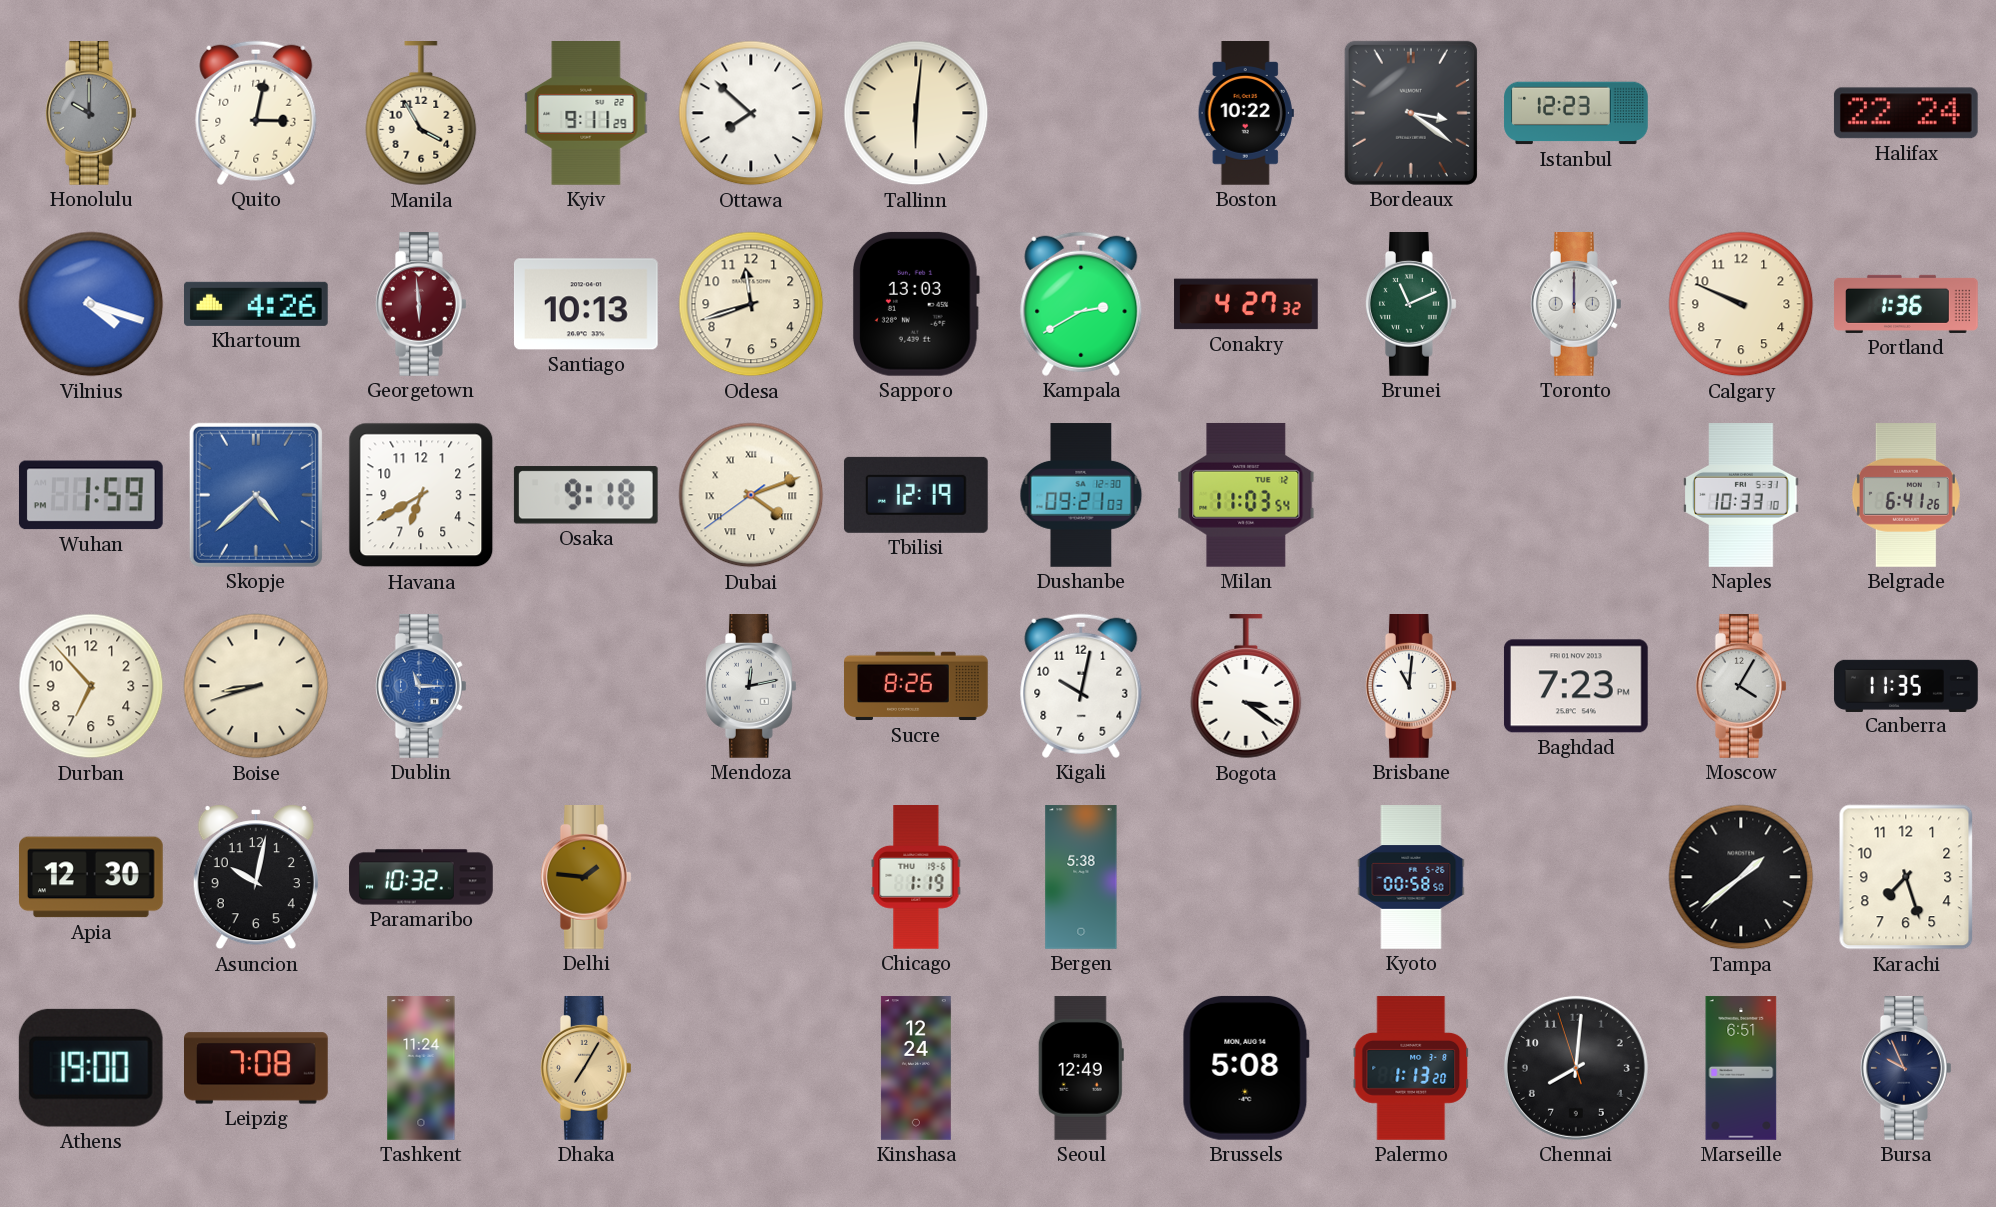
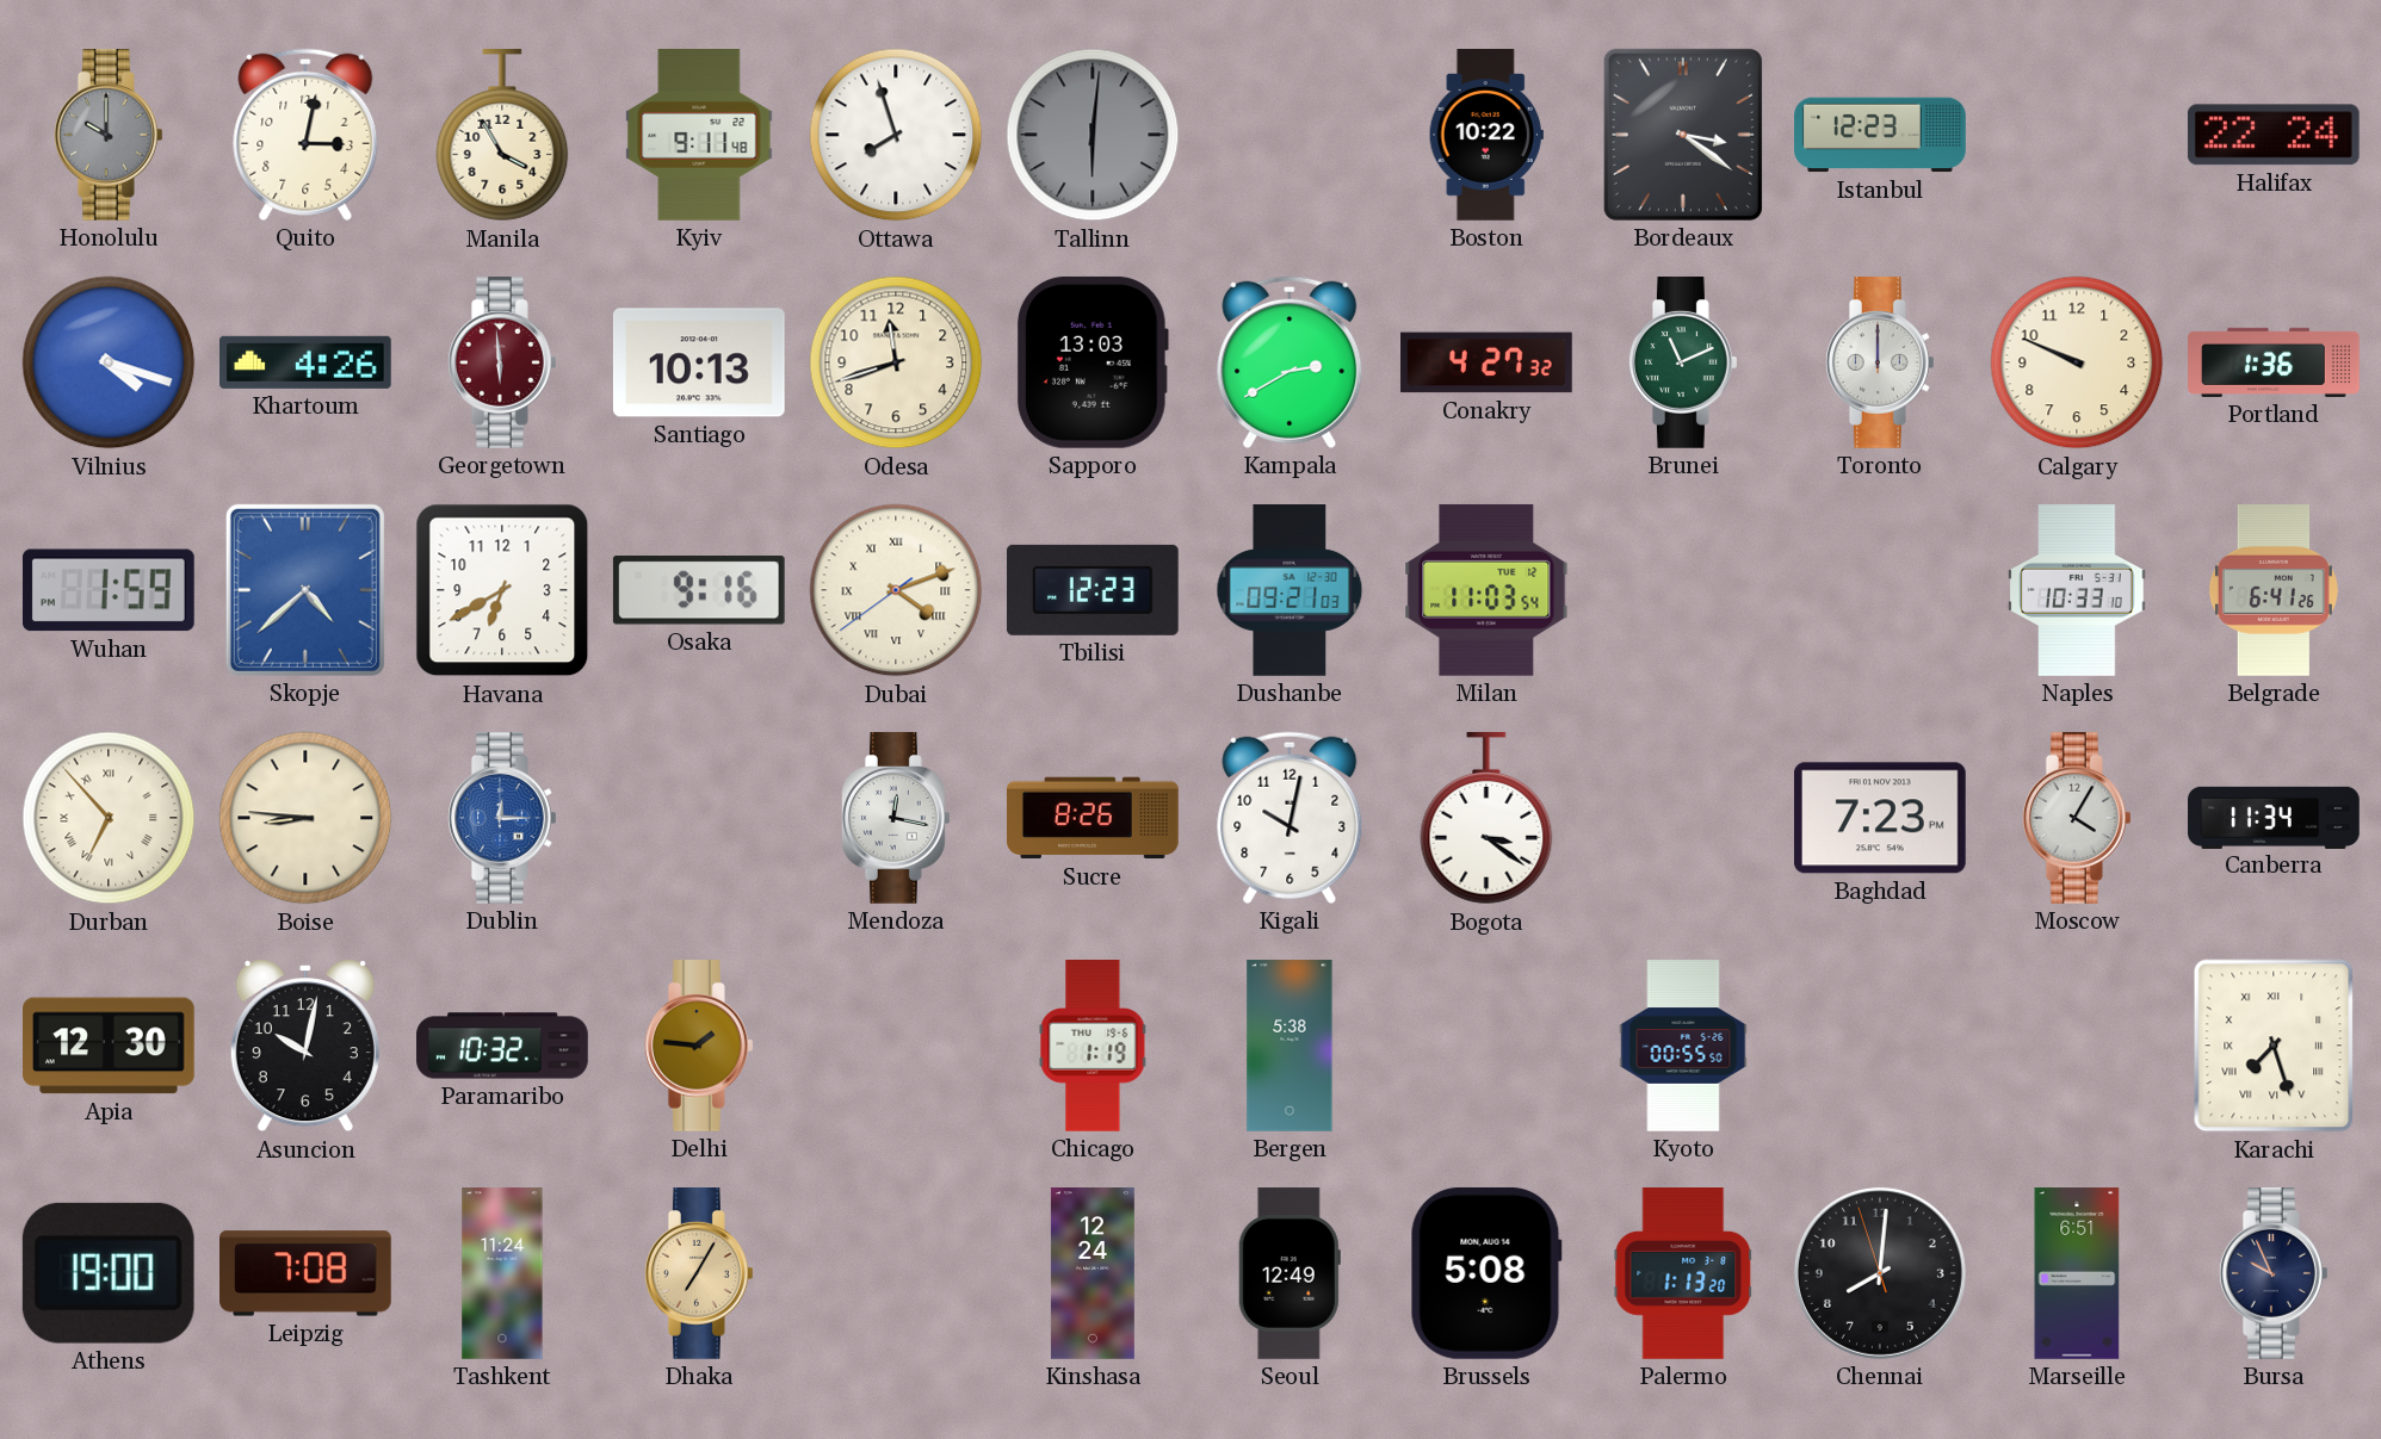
Kyiv: 9:11:29 -> 9:11:48 (699, 136)
Ottawa: 7:52 -> 7:57 (896, 135)
Tallinn dial: cream -> grey (1093, 135)
Osaka: 9:18 -> 9:16 (699, 590)
Tbilisi: 12:19 -> 12:23 (1093, 590)
Durban numerals: Arabic -> Roman (109, 818)
Boise: 8:42 -> 8:46 (305, 818)
Dublin: 11:15 -> 12:15 (502, 819)
Mendoza: 12:13 -> 12:17 (896, 819)
Brisbane: 11:01 -> none (1411, 687)
Canberra: 11:35 -> 11:34 (2274, 817)
Kyoto: 00:58 -> 00:55 (1683, 1046)
Tampa: 1:38 -> none (1741, 877)
Karachi numerals: Arabic -> Roman (2274, 1046)
